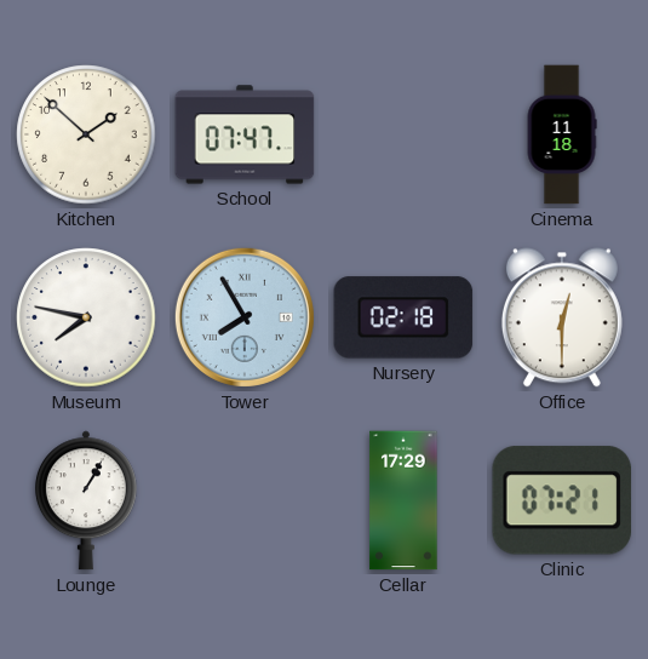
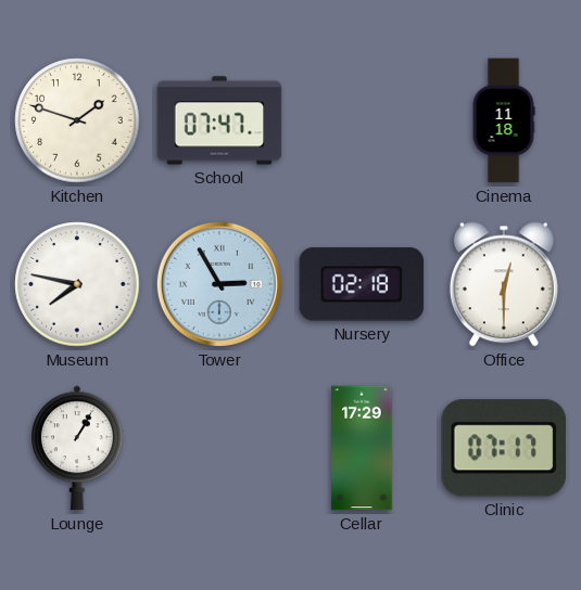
Kitchen: 1:52 -> 1:48 (77, 120)
Tower: 7:55 -> 2:55 (219, 284)
Clinic: 07:21 -> 07:17 (503, 448)
